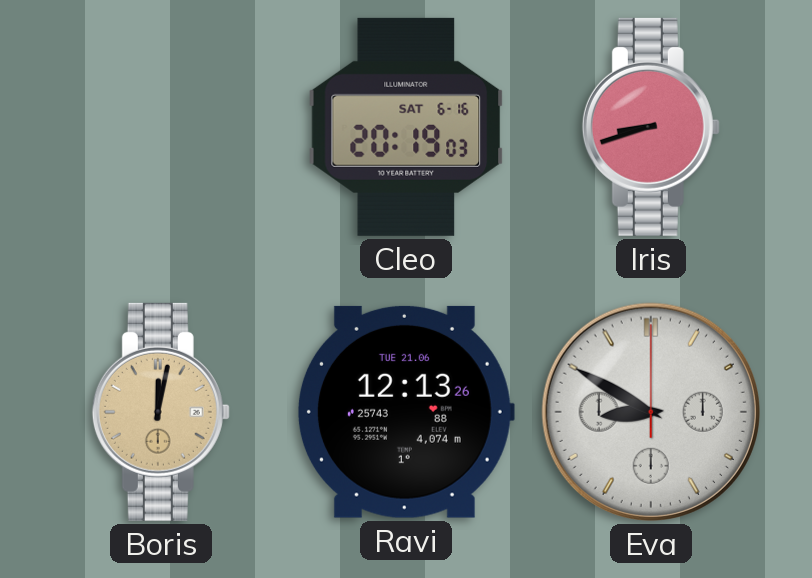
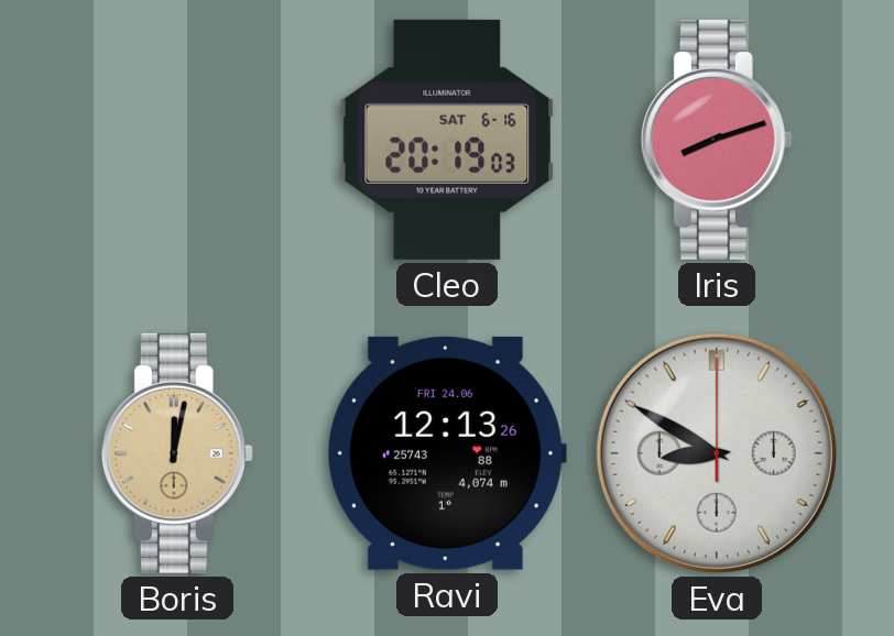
Iris: 8:42 -> 8:12 (717, 140)
Ravi date: TUE 21.06 -> FRI 24.06 (446, 453)
